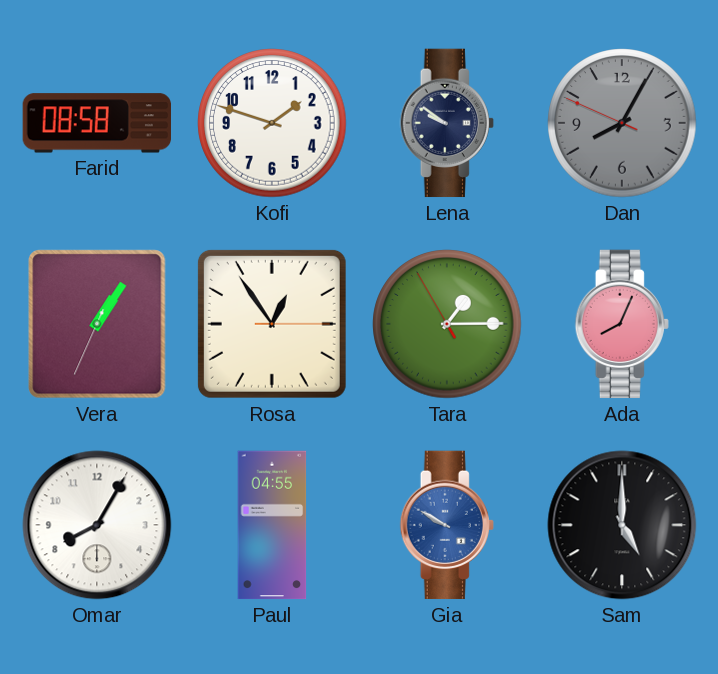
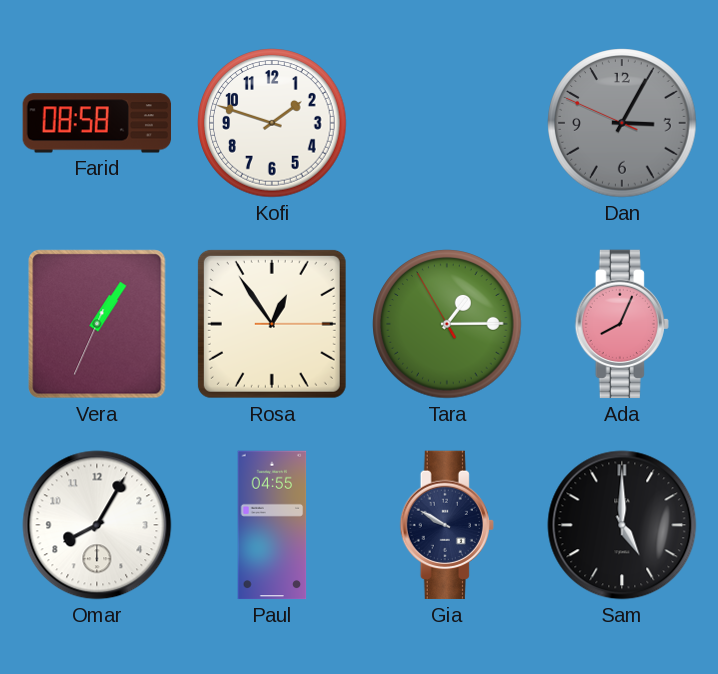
Lena: 9:51 -> none (447, 123)
Dan: 8:04 -> 3:04 (622, 123)
Gia dial: blue -> navy (447, 525)
